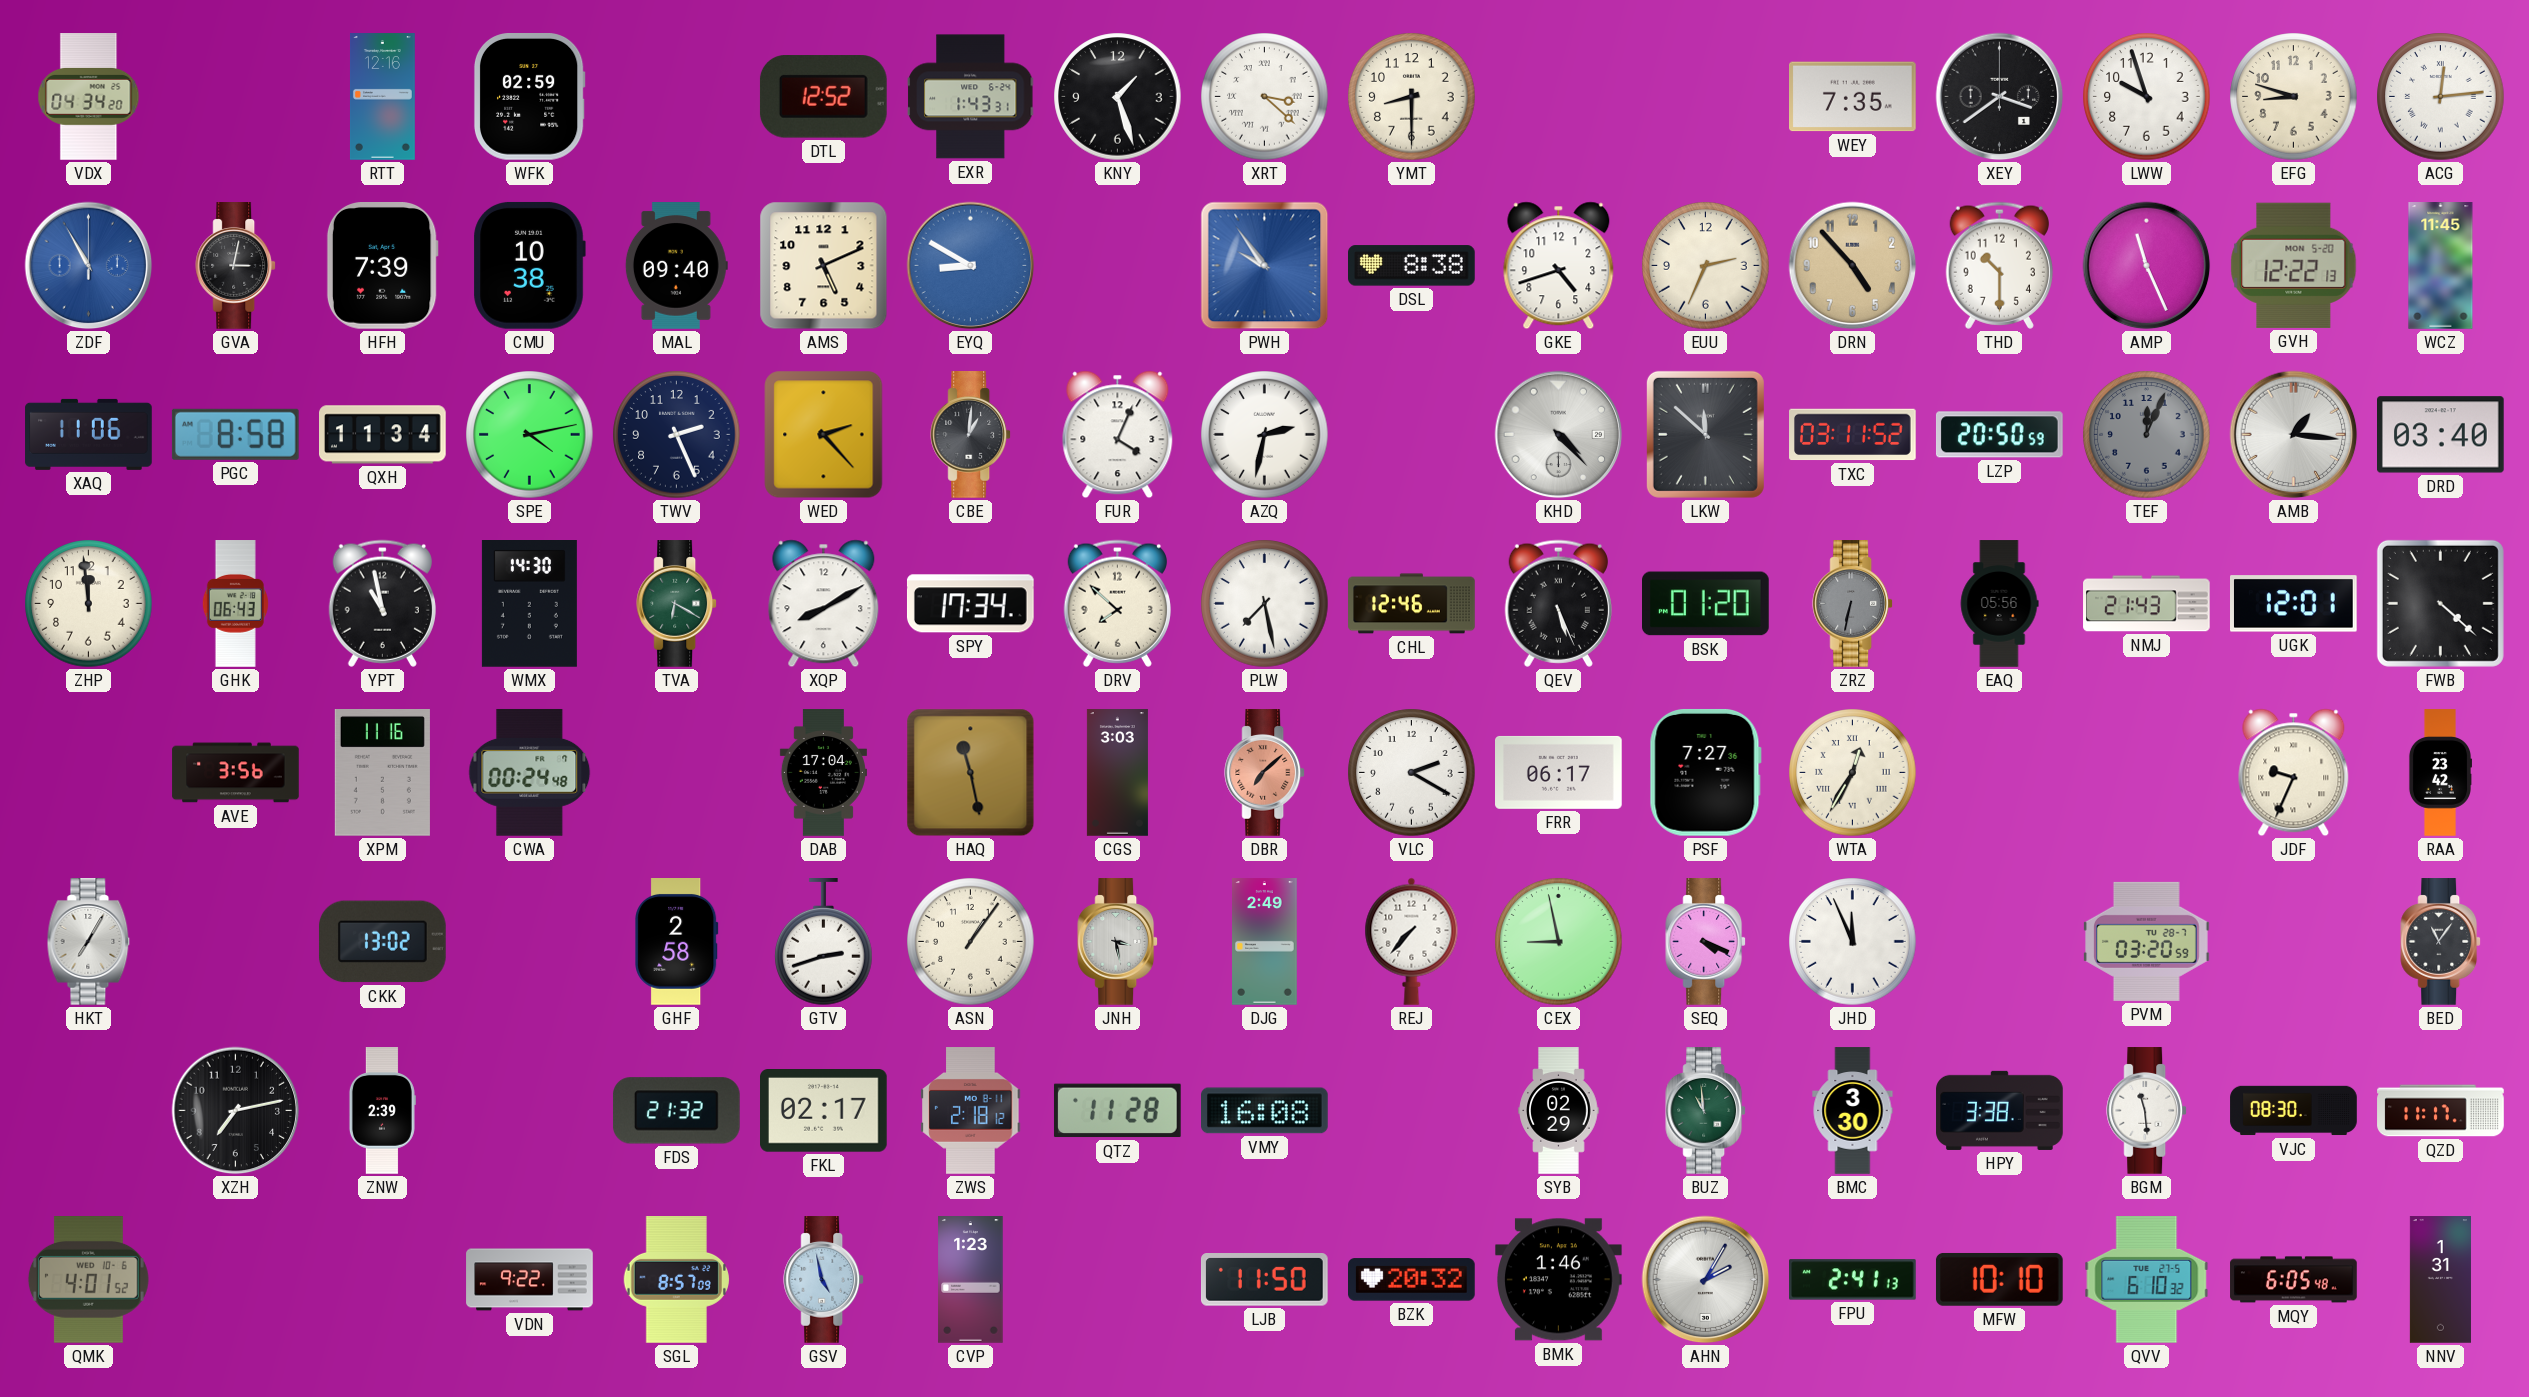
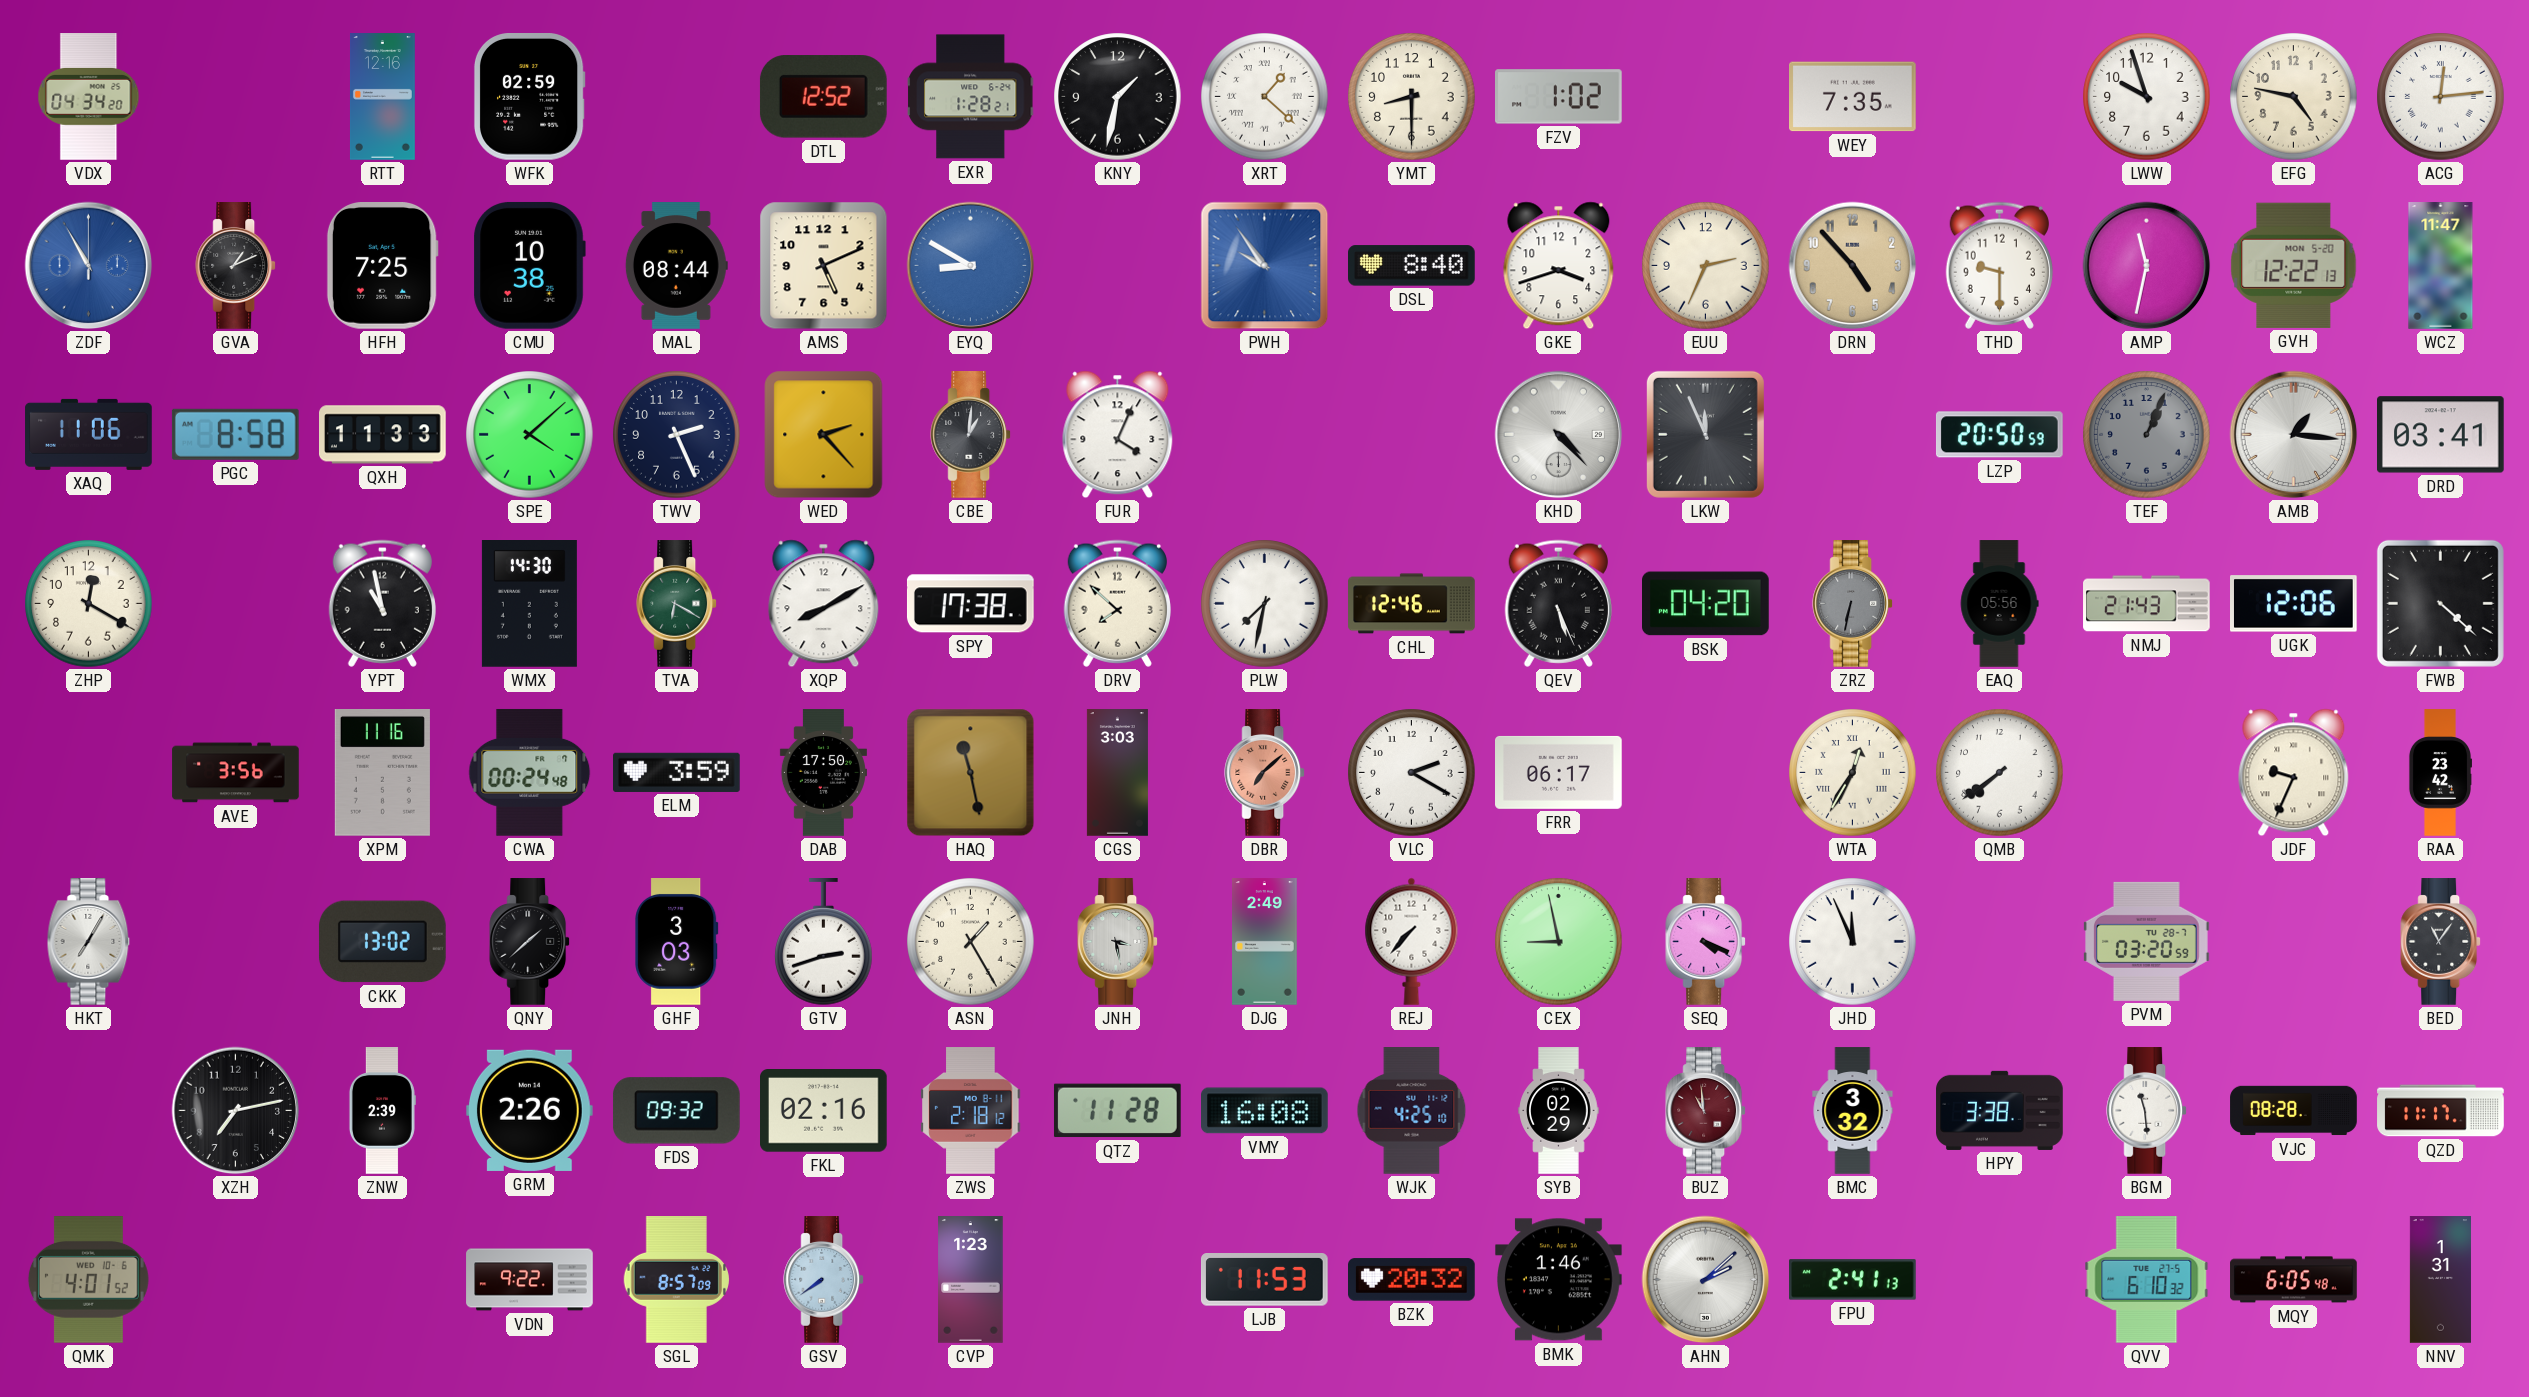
EXR: 1:43 -> 1:28 (972, 97)
KNY: 1:27 -> 1:32 (1118, 97)
XRT: 3:22 -> 1:22 (1265, 97)
FZV: none -> 1:02 (1559, 97)
XEY: 3:39 -> none (2000, 97)
EFG: 8:48 -> 4:47 (2294, 97)
GVA: 3:02 -> 1:11 (236, 266)
HFH: 7:39 -> 7:25 (382, 266)
MAL: 09:40 -> 08:44 (676, 266)
DSL: 8:38 -> 8:40 (1412, 266)
GKE: 4:42 -> 3:42 (1559, 266)
THD: 10:30 -> 9:30 (1999, 265)
AMP: 11:26 -> 11:32 (2147, 266)
WCZ: 11:45 -> 11:47 (2441, 266)
QXH: 11:34 -> 11:33 (383, 435)
SPE: 4:13 -> 4:08 (530, 435)
AZQ: 2:32 -> none (1265, 435)
LKW: 11:52 -> 11:56 (1705, 434)
TXC: 03:11 -> none (1853, 435)
TEF: 12:04 -> 1:04 (2147, 435)
DRD: 03:40 -> 03:41 (2441, 435)
ZHP: 11:59 -> 12:20 (89, 604)
GHK: 06:43 -> none (235, 604)
SPY: 17:34 -> 17:38 (970, 604)
PLW: 7:28 -> 7:32 (1265, 604)
BSK: 01:20 -> 04:20 (1706, 604)
UGK: 12:01 -> 12:06 (2294, 604)
ELM: none -> 3:59 (677, 772)
DAB: 17:04 -> 17:50 (823, 773)
PSF: 7:27 -> none (1705, 772)
QMB: none -> 7:39 (2000, 773)
QNY: none -> 1:38 (530, 942)
GHF: 2:58 -> 3:03 (677, 942)
ASN: 1:06 -> 1:25 (971, 942)
GRM: none -> 2:26 (529, 1110)
FDS: 21:32 -> 09:32 (676, 1111)
FKL: 02:17 -> 02:16 (824, 1111)
WJK: none -> 4:25 (1412, 1111)
BUZ dial: green -> burgundy (1706, 1111)
BMC: 3:30 -> 3:32 (1853, 1111)
VJC: 08:30 -> 08:28 (2294, 1111)
GSV: 4:58 -> 7:39 (824, 1280)
LJB: 11:50 -> 11:53 (1265, 1280)
AHN: 2:05 -> 2:08 (1706, 1280)
MFW: 10:10 -> none (1999, 1279)
